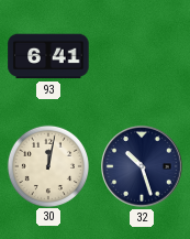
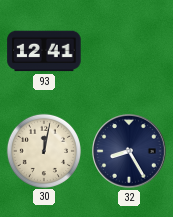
93: 6:41 -> 12:41 (44, 51)
32: 10:27 -> 8:25 (129, 151)
